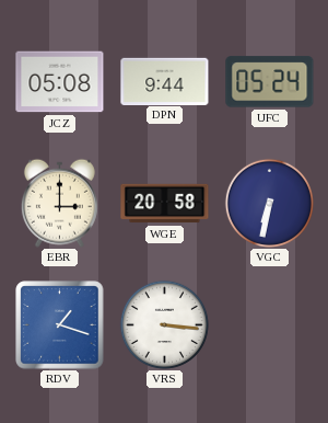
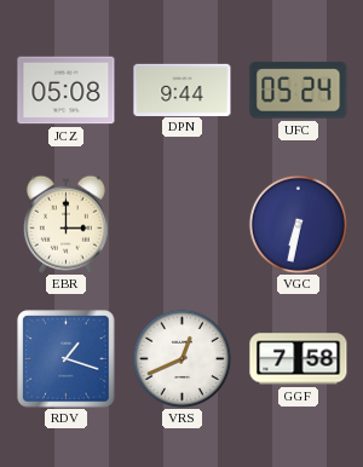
WGE: 20:58 -> none (165, 204)
VRS: 3:16 -> 12:41 (181, 358)
GGF: none -> 7:58 (299, 359)
